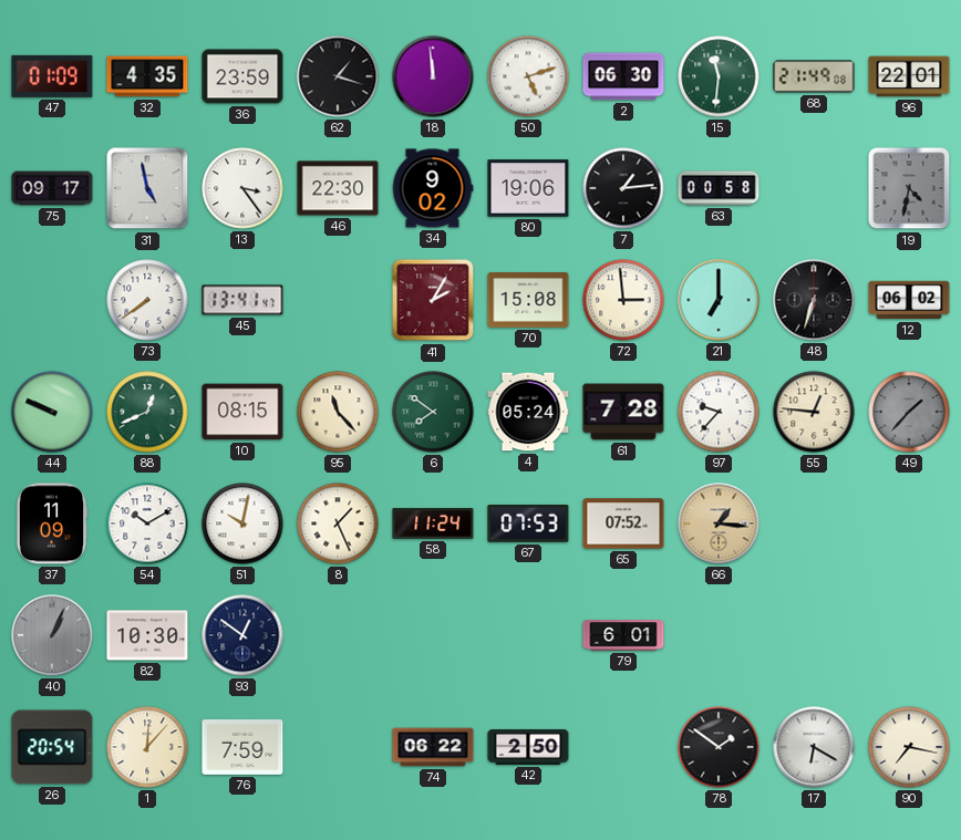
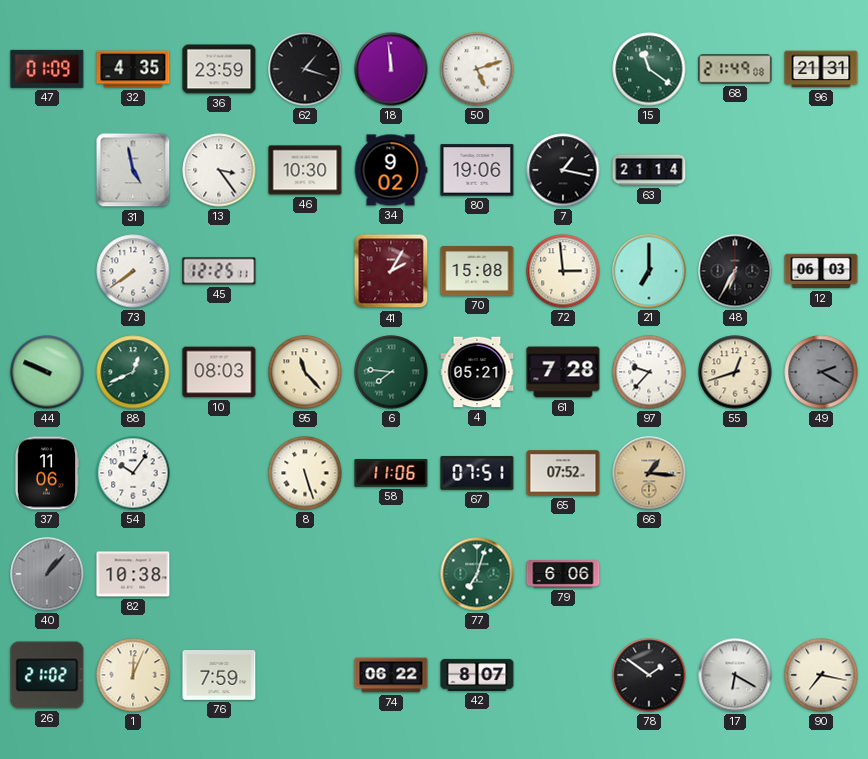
2: 06:30 -> none (623, 76)
15: 11:31 -> 11:21 (649, 69)
96: 22:01 -> 21:31 (821, 69)
75: 09:17 -> none (52, 188)
46: 22:30 -> 10:30 (305, 170)
7: 1:14 -> 1:17 (563, 170)
63: 00:58 -> 21:14 (649, 170)
19: 4:32 -> none (909, 188)
45: 13:41 -> 12:25 (219, 271)
48: 6:33 -> 6:35 (735, 271)
12: 06:02 -> 06:03 (821, 271)
10: 08:15 -> 08:03 (219, 372)
6: 7:51 -> 7:46 (391, 372)
4: 05:24 -> 05:21 (477, 372)
55: 12:46 -> 12:42 (735, 372)
49: 1:37 -> 2:20 (821, 372)
37: 11:09 -> 11:06 (46, 473)
54: 10:10 -> 10:06 (133, 473)
51: 10:02 -> none (242, 523)
8: 1:26 -> 5:27 (305, 473)
58: 11:24 -> 11:06 (391, 473)
67: 07:53 -> 07:51 (477, 473)
40: 1:04 -> 1:07 (47, 574)
82: 10:30 -> 10:38 (133, 574)
93: 12:51 -> none (242, 635)
77: none -> 7:03 (477, 574)
79: 6:01 -> 6:06 (563, 574)
26: 20:54 -> 21:02 (47, 675)
1: 12:07 -> 12:04 (133, 675)
42: 2:50 -> 8:07 (477, 675)
